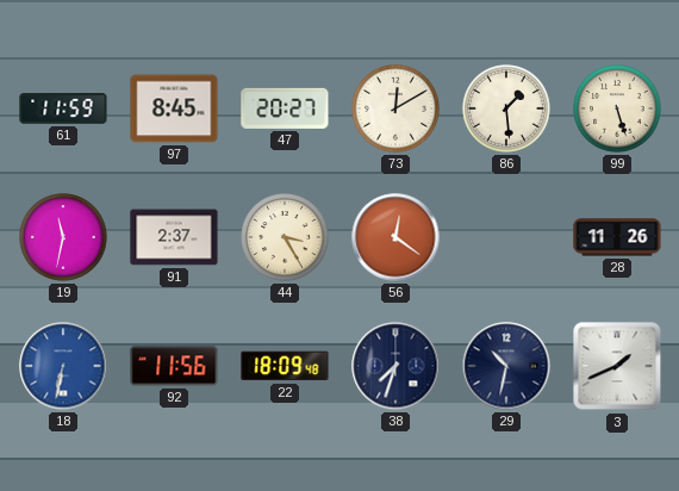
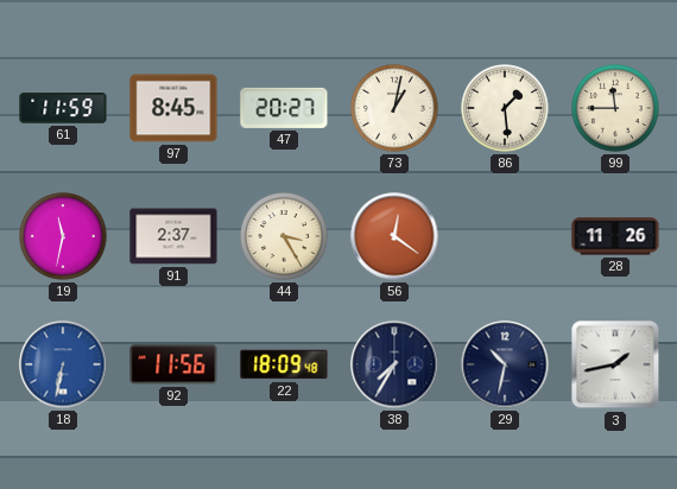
73: 12:10 -> 1:02 (394, 108)
99: 5:27 -> 11:45 (615, 108)
38: 7:33 -> 7:35 (394, 364)
3: 1:41 -> 1:43 (615, 364)
